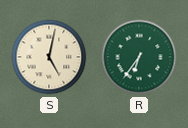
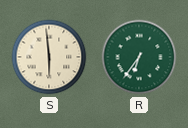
S: 5:02 -> 5:59 (49, 57)
